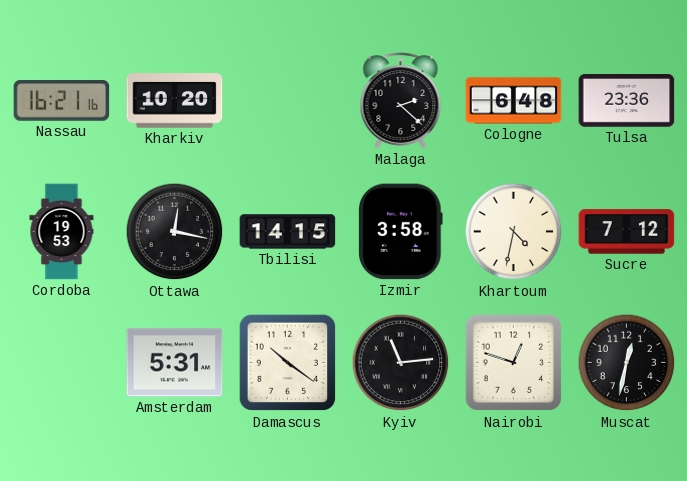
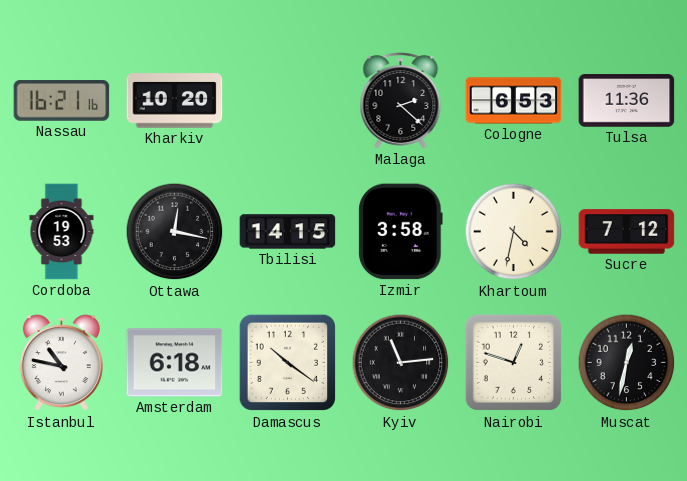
Cologne: 6:48 -> 6:53 (514, 101)
Tulsa: 23:36 -> 11:36 (627, 101)
Istanbul: none -> 10:47 (61, 363)
Amsterdam: 5:31 -> 6:18 (175, 363)
